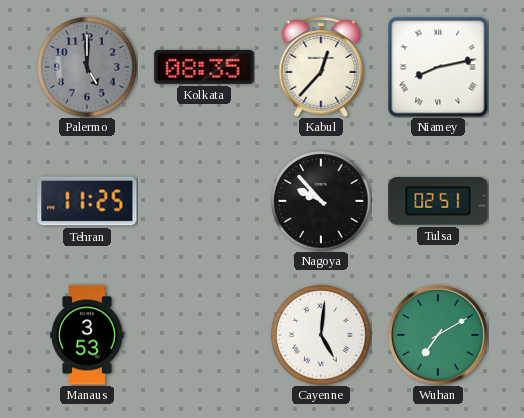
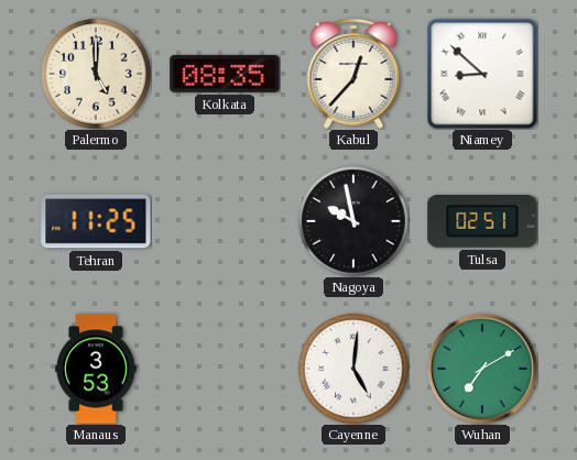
Palermo dial: grey -> cream (96, 74)
Niamey: 8:13 -> 8:52 (482, 74)
Nagoya: 9:53 -> 9:58 (353, 221)
